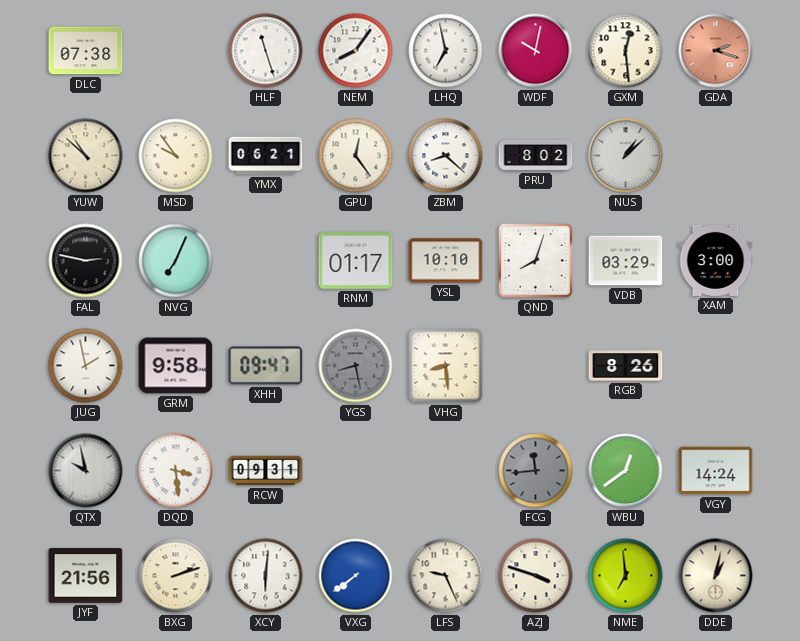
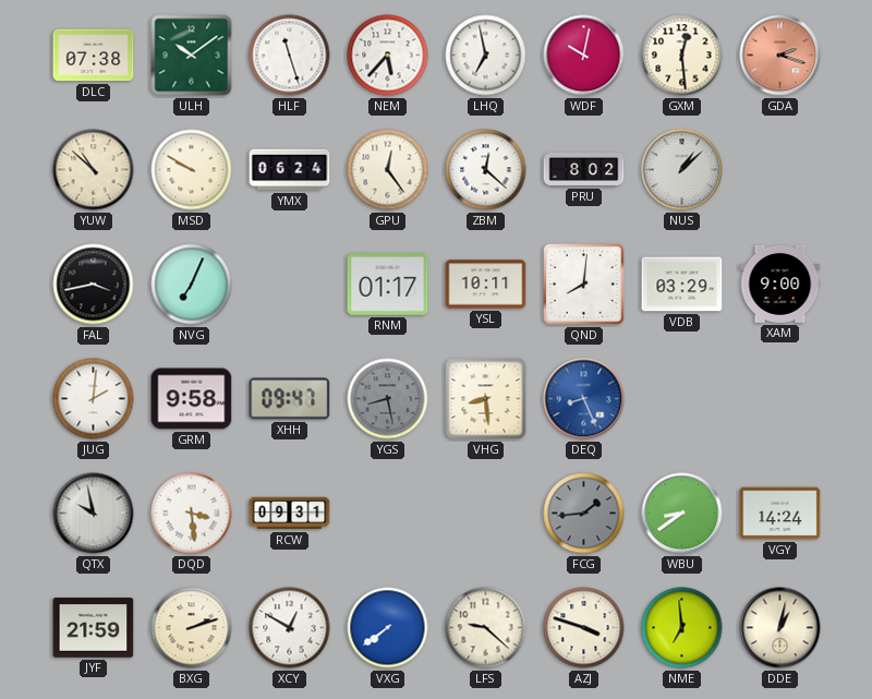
ULH: none -> 10:09 (192, 56)
NEM: 8:06 -> 5:37 (388, 56)
MSD: 9:54 -> 9:50 (192, 170)
YMX: 06:21 -> 06:24 (290, 170)
ZBM: 8:22 -> 12:22 (486, 170)
FAL: 2:47 -> 3:43 (94, 285)
YSL: 10:10 -> 10:11 (486, 285)
QND: 8:03 -> 8:01 (584, 285)
XAM: 3:00 -> 9:00 (780, 284)
JUG: 1:58 -> 2:01 (94, 399)
DEQ: none -> 8:26 (584, 399)
RGB: 8:26 -> none (626, 366)
FCG: 11:44 -> 1:44 (584, 514)
WBU: 12:39 -> 8:39 (682, 514)
JYF: 21:56 -> 21:59 (94, 628)
XCY: 6:01 -> 12:50 (290, 628)
LFS: 9:26 -> 9:22 (486, 628)
